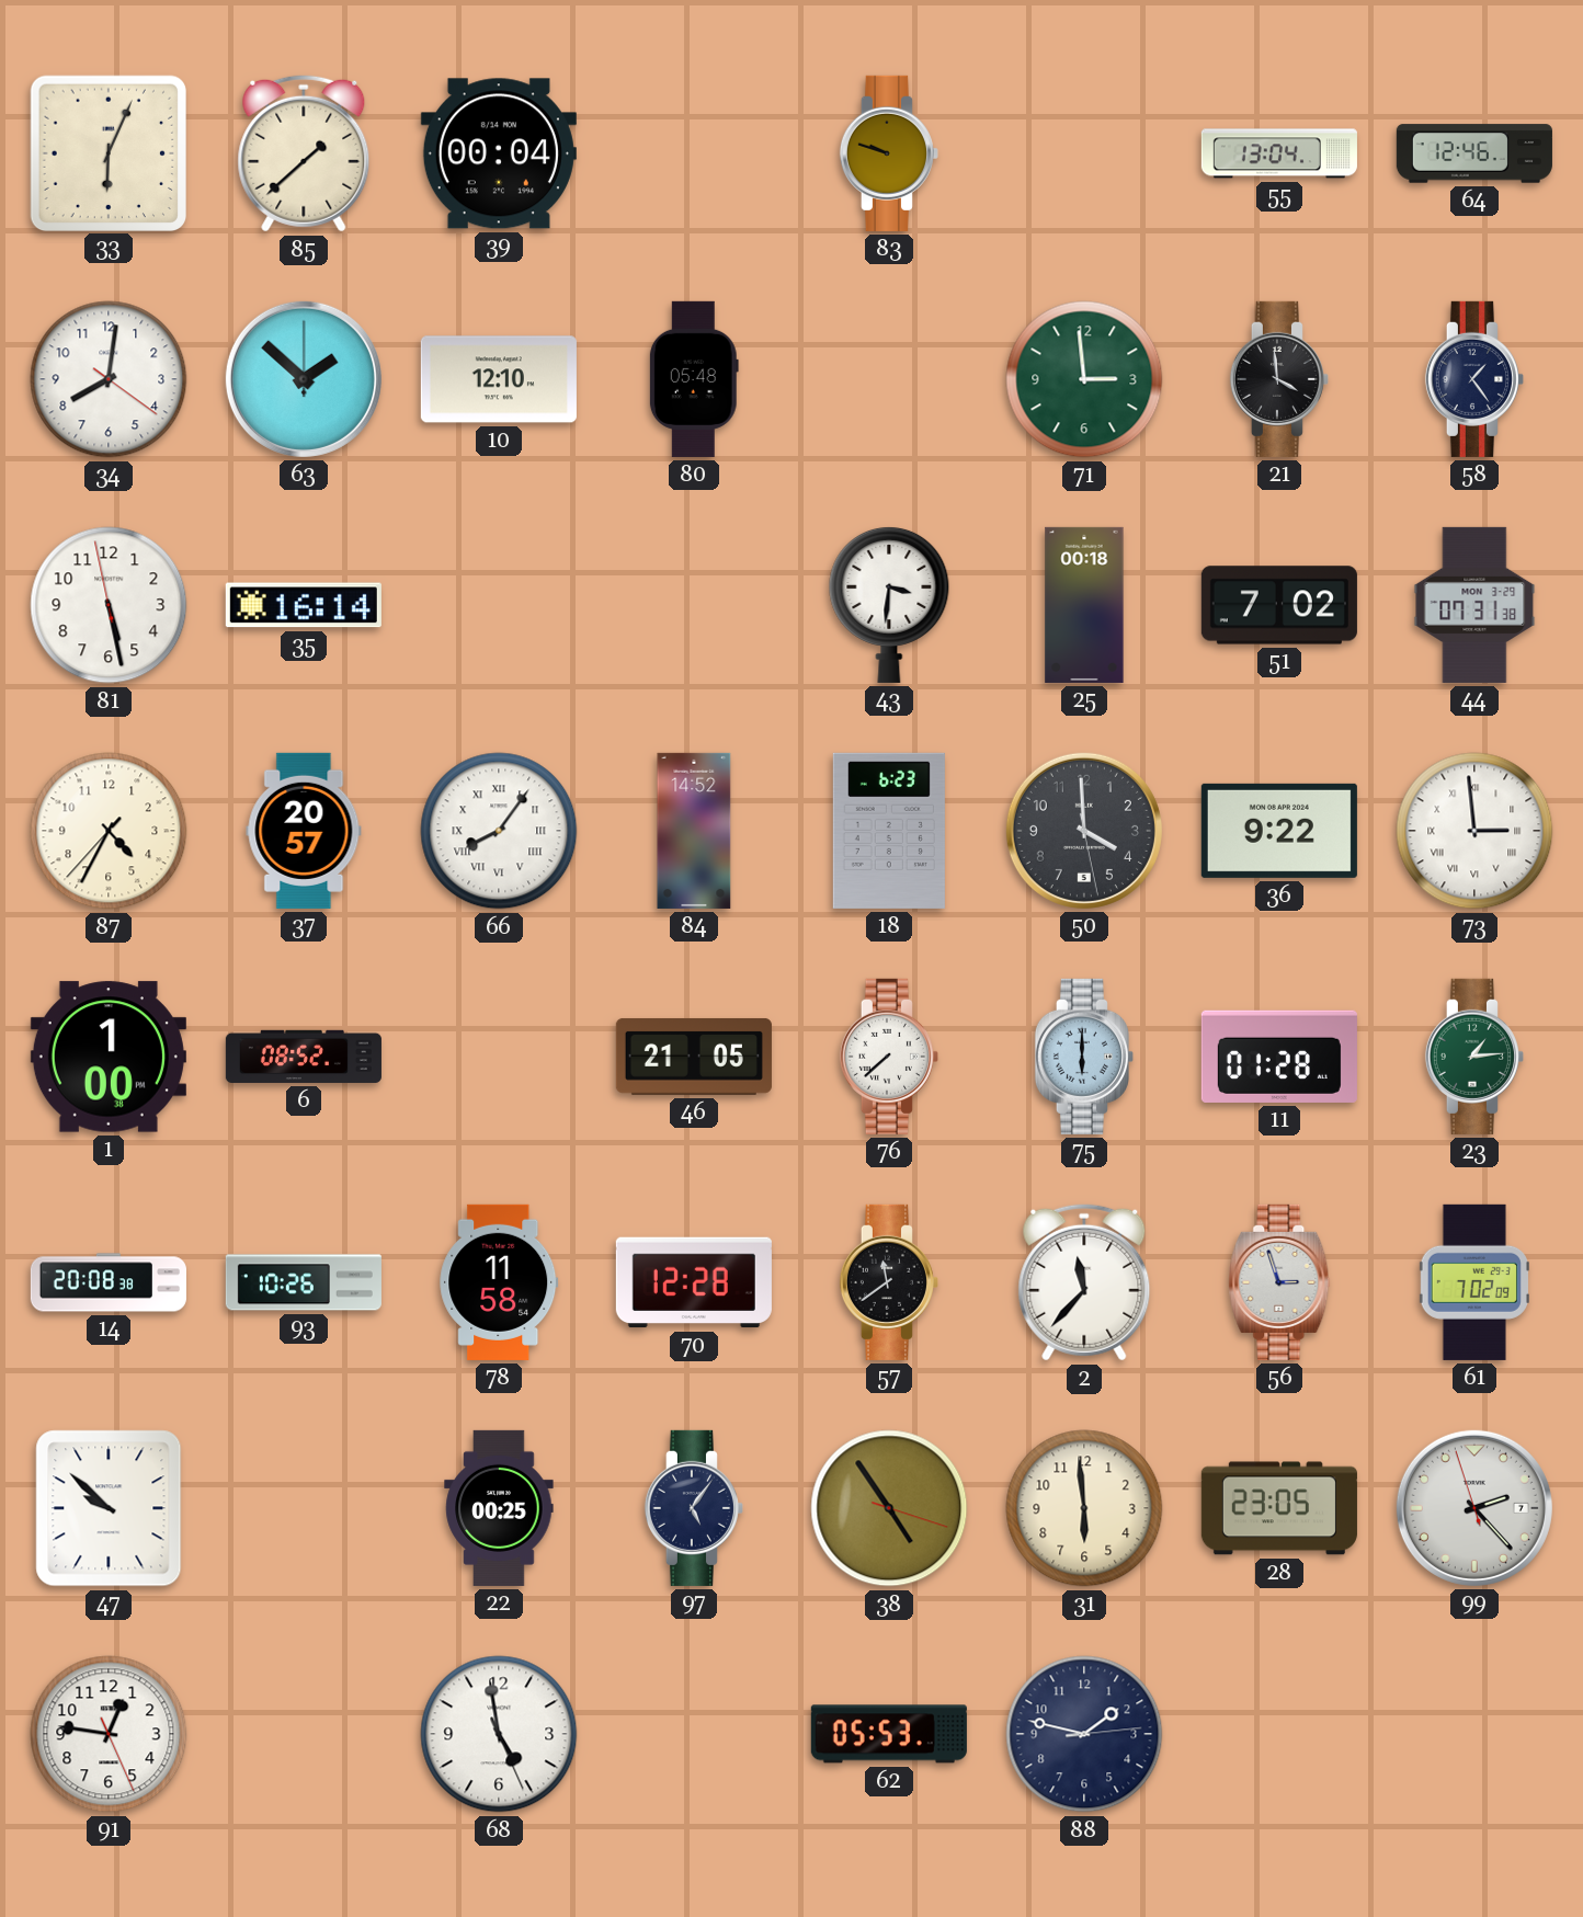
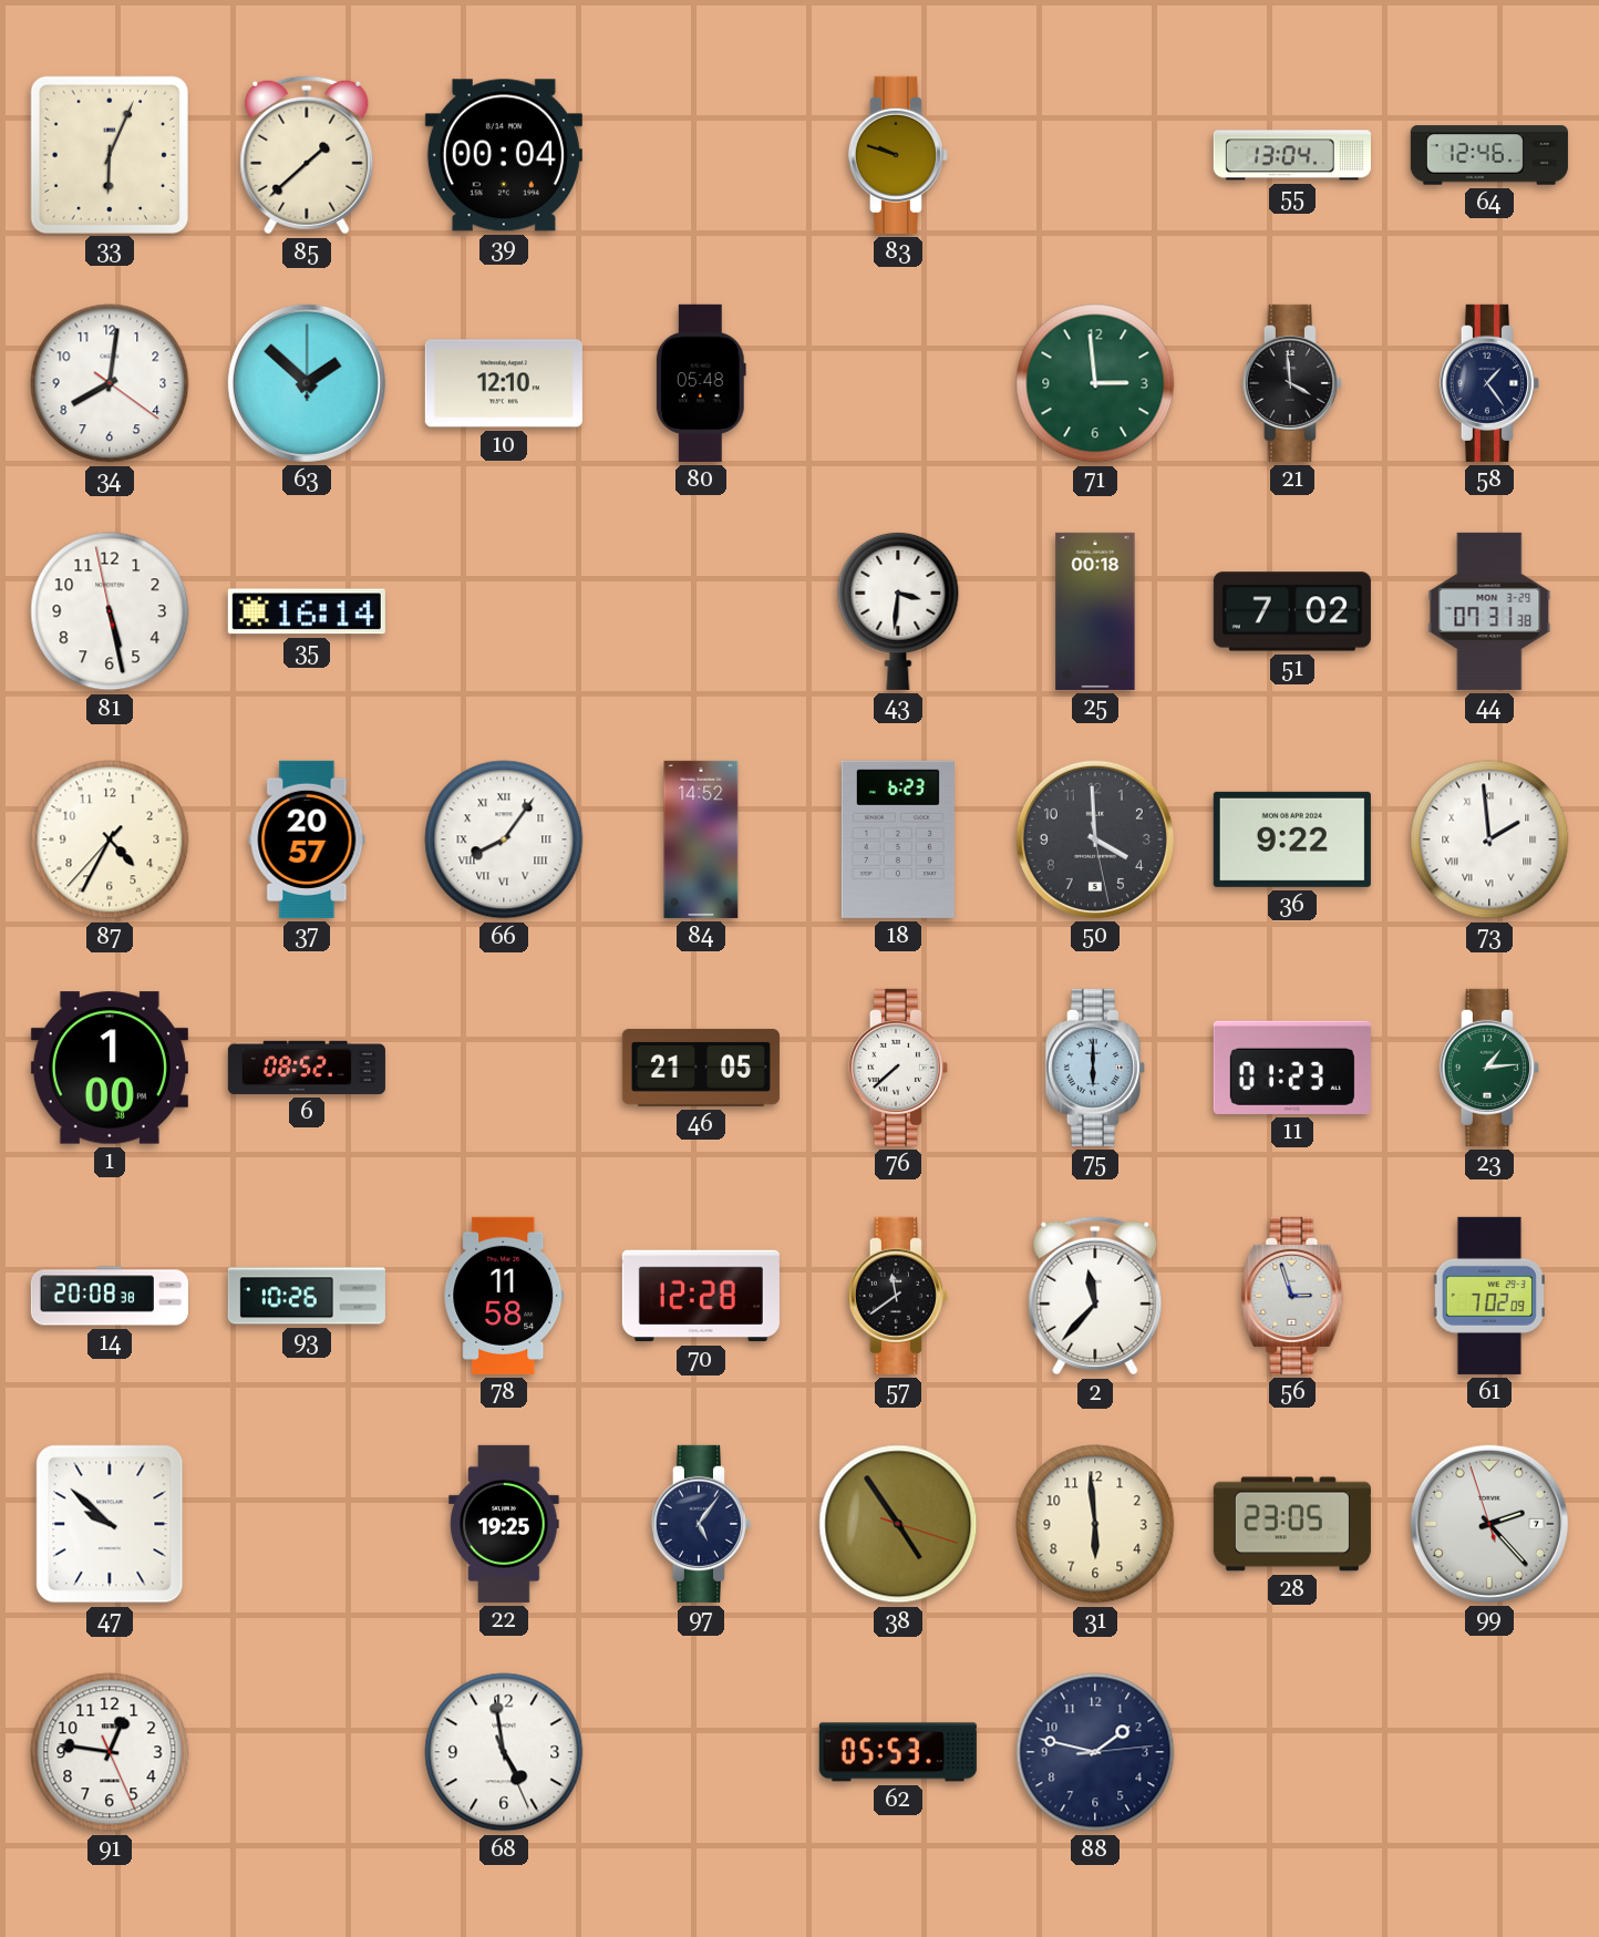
73: 2:59 -> 1:59 (1489, 839)
11: 01:28 -> 01:23 (1292, 1068)
22: 00:25 -> 19:25 (504, 1524)
